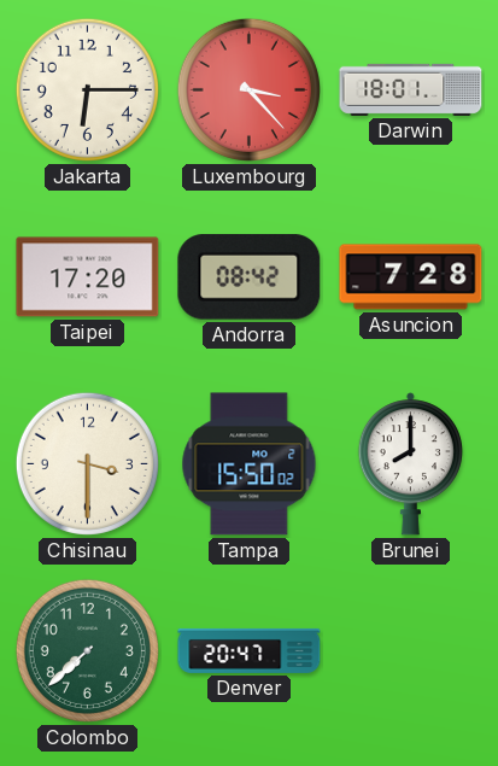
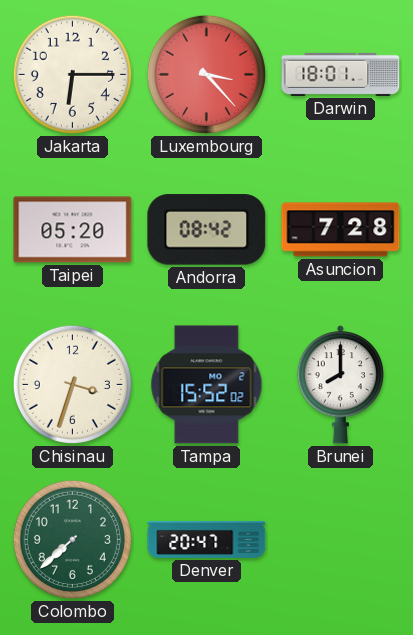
Taipei: 17:20 -> 05:20 (73, 230)
Chisinau: 3:30 -> 3:33 (72, 384)
Tampa: 15:50 -> 15:52 (207, 385)
